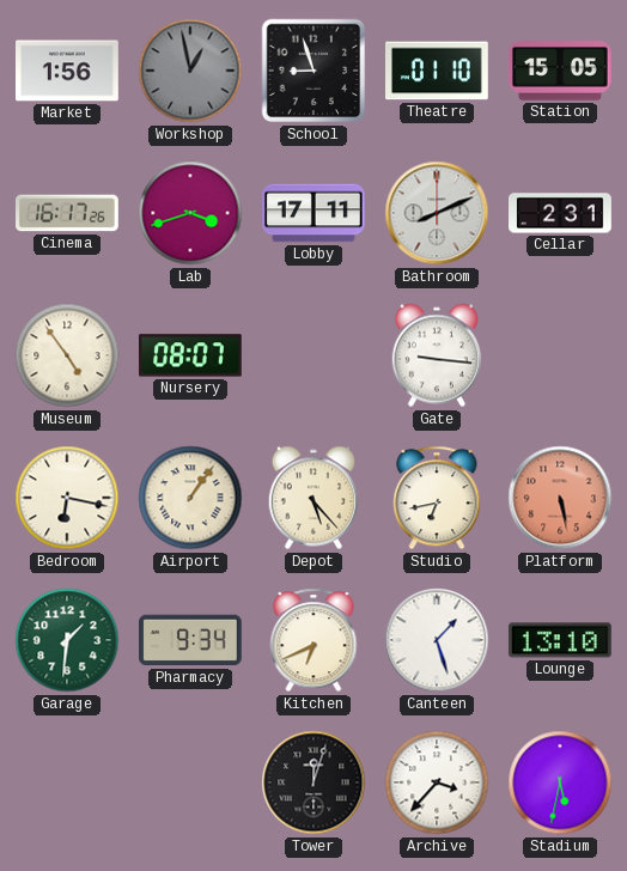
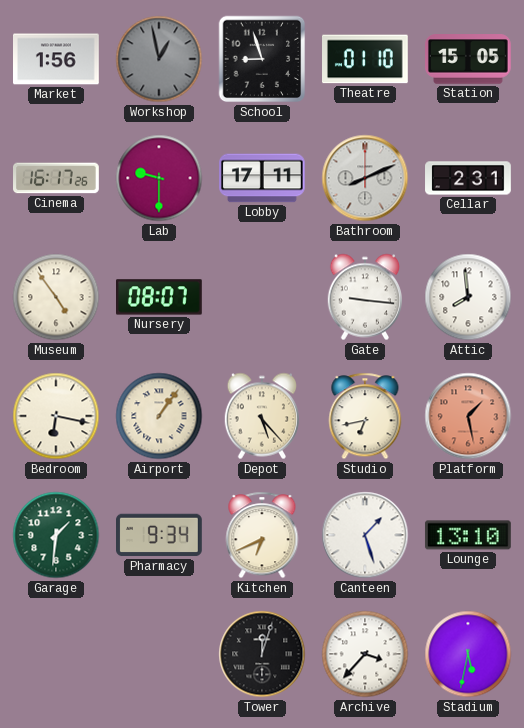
Lab: 3:42 -> 9:30 (159, 178)
Attic: none -> 7:59 (468, 297)
Platform: 5:28 -> 1:28 (468, 416)
